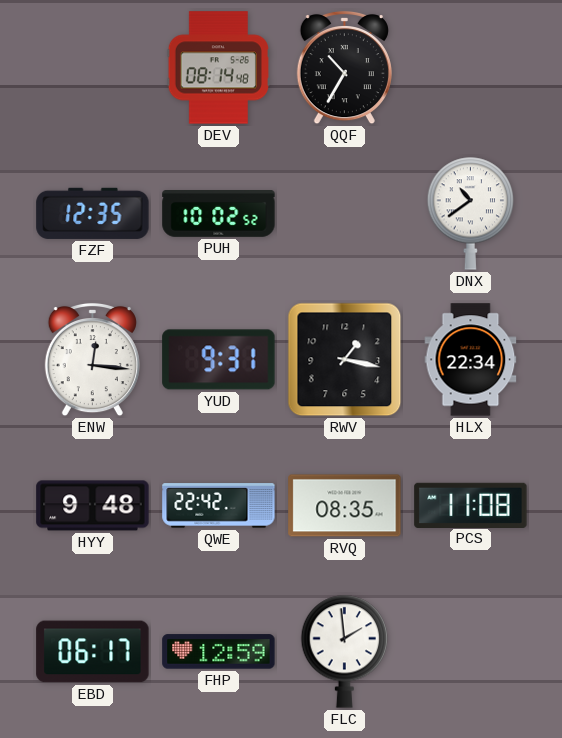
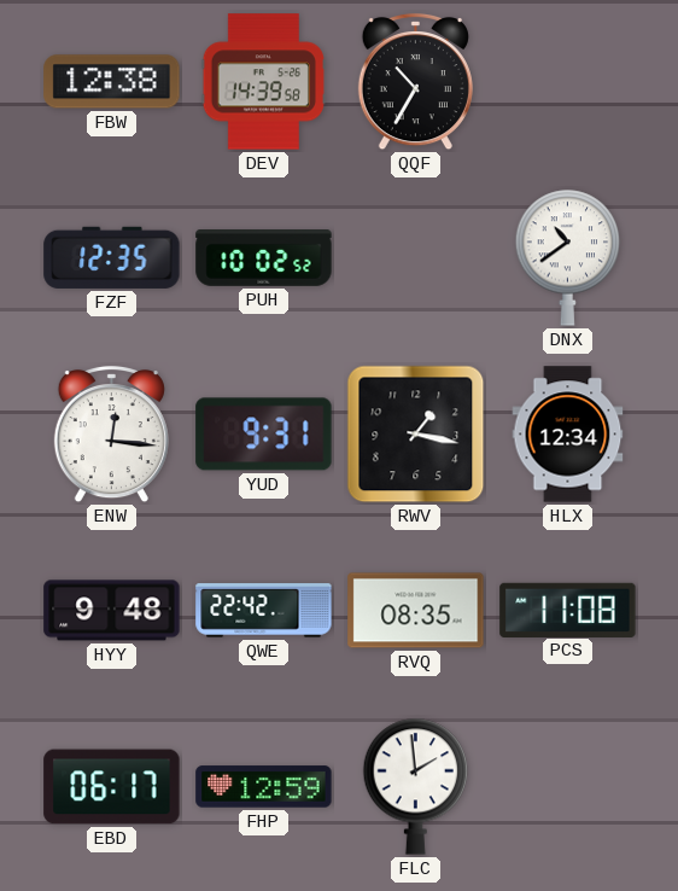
FBW: none -> 12:38 (112, 82)
DEV: 08:14 -> 14:39 (263, 82)
HLX: 22:34 -> 12:34 (568, 435)
